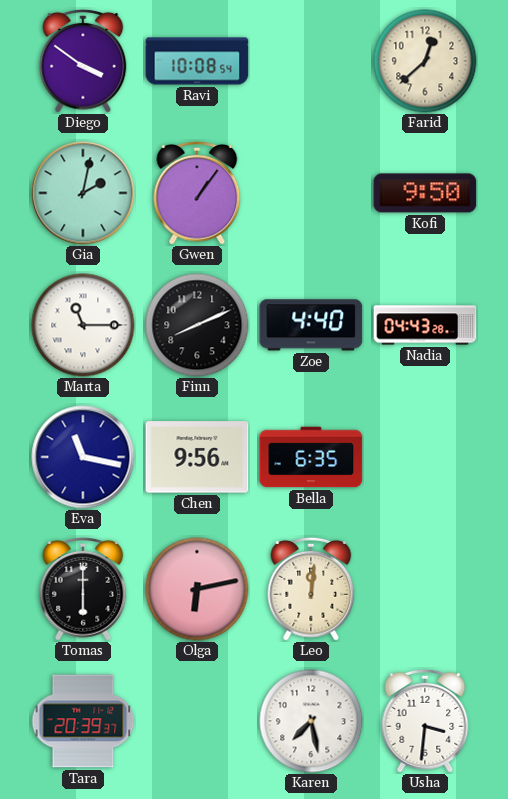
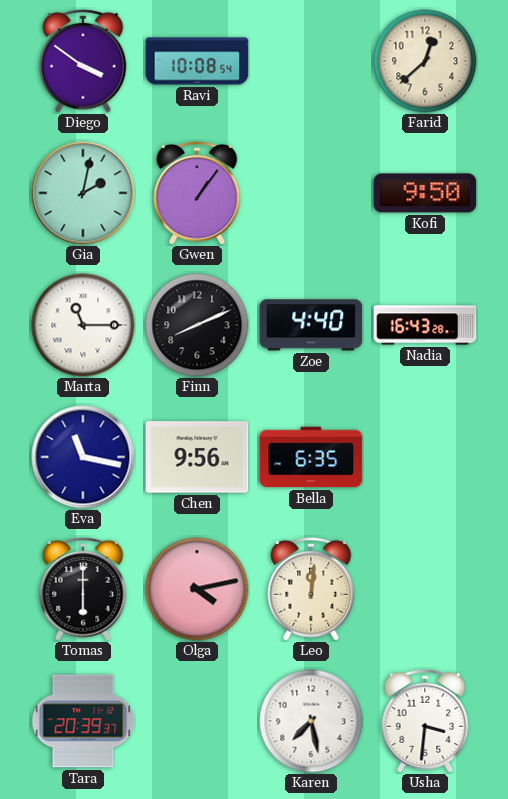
Nadia: 04:43 -> 16:43 (425, 325)
Olga: 6:13 -> 4:13 (197, 589)
